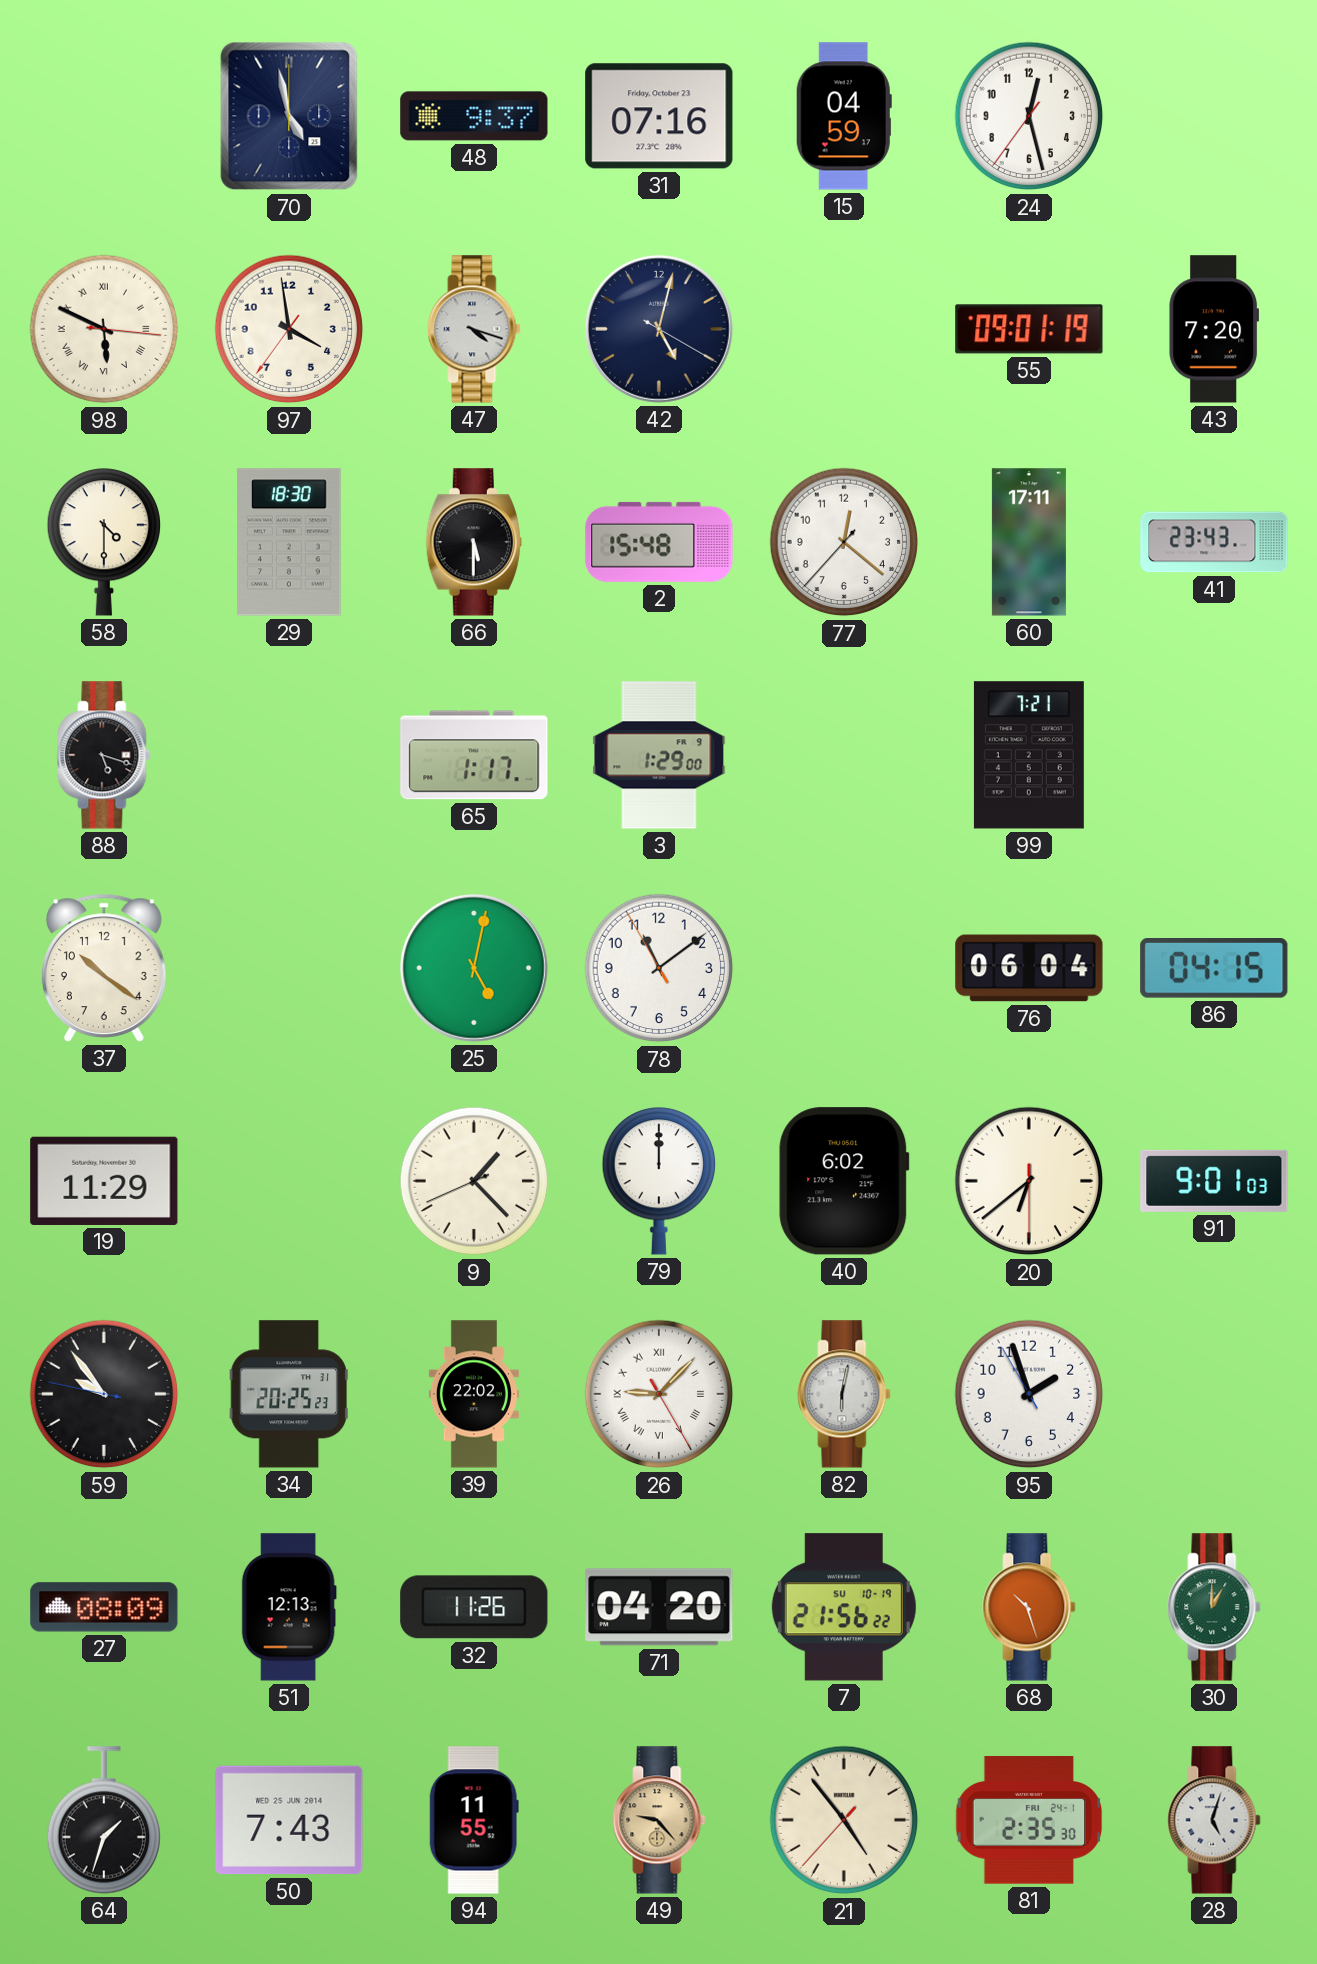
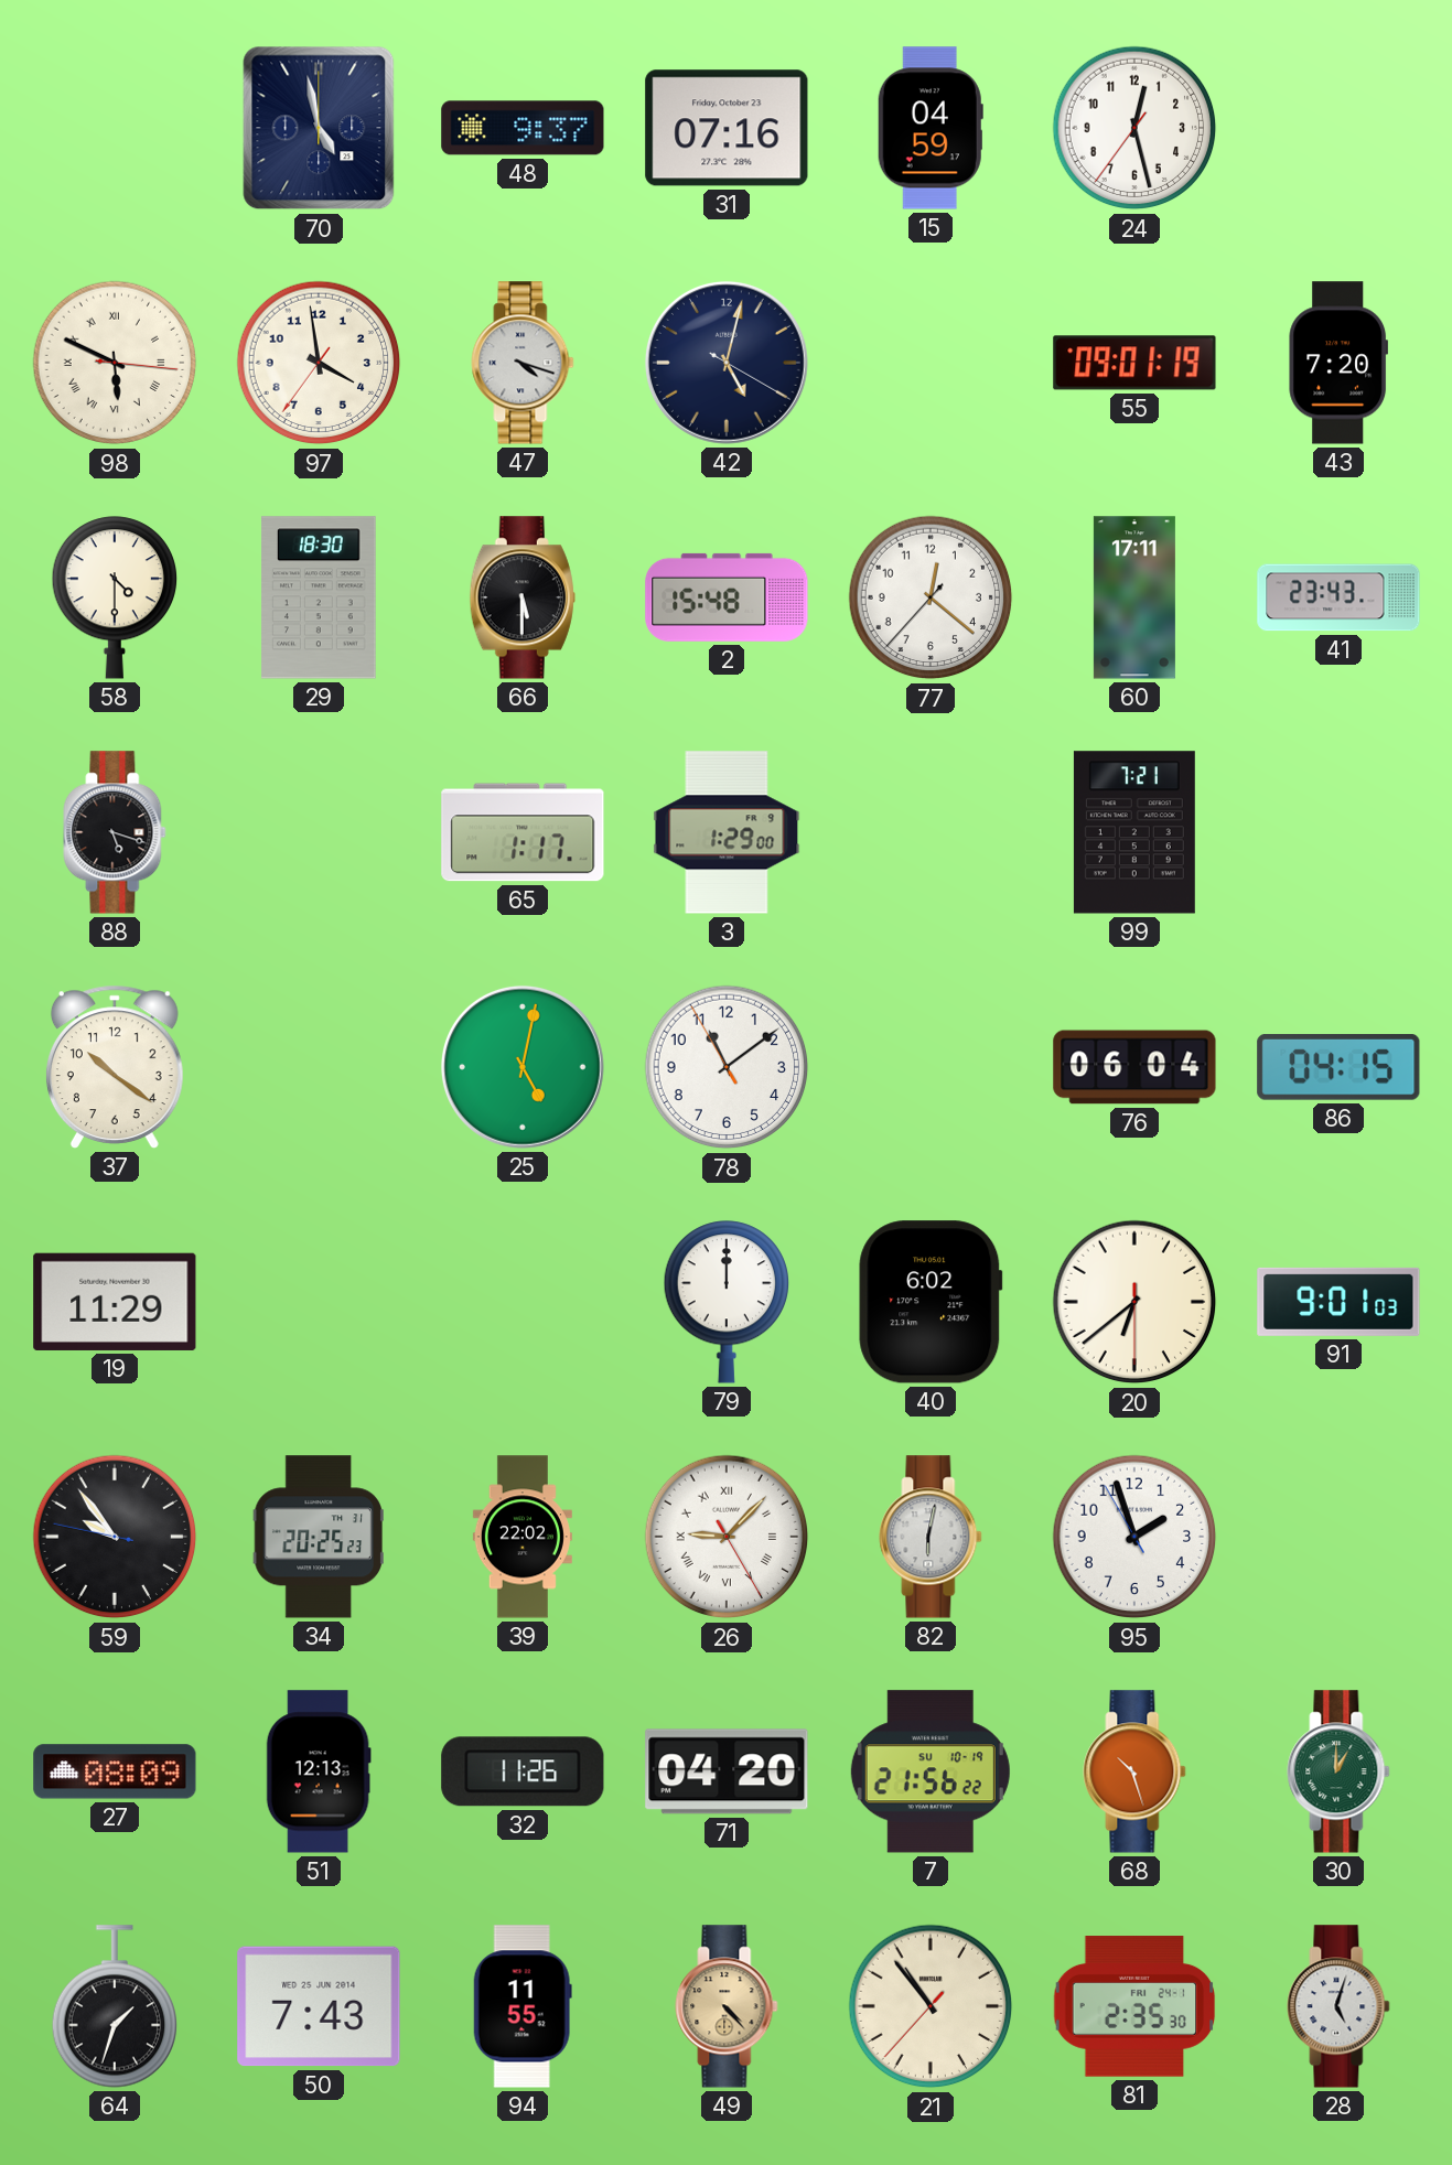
9: 1:22 -> none (474, 1181)
49: 9:23 -> 4:23 (727, 2006)
21: 4:53 -> 10:53 (931, 2006)
